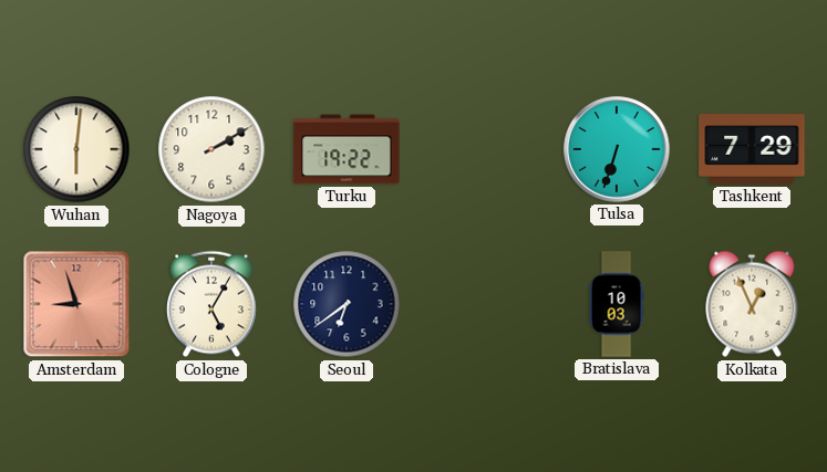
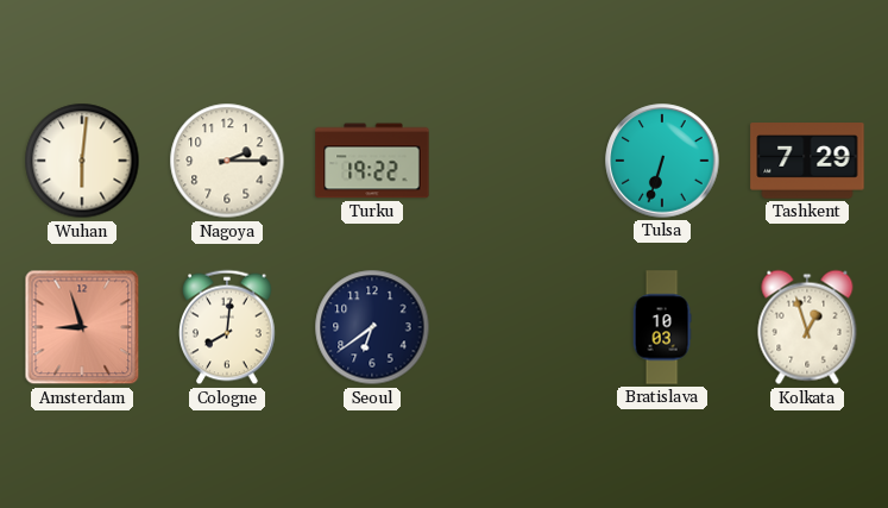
Nagoya: 2:10 -> 2:15 (227, 161)
Cologne: 5:05 -> 8:01 (228, 327)
Kolkata: 12:56 -> 12:57 (807, 327)
